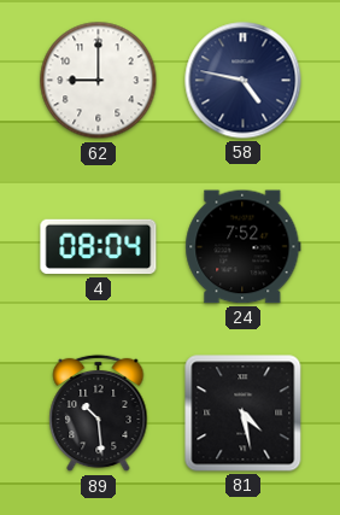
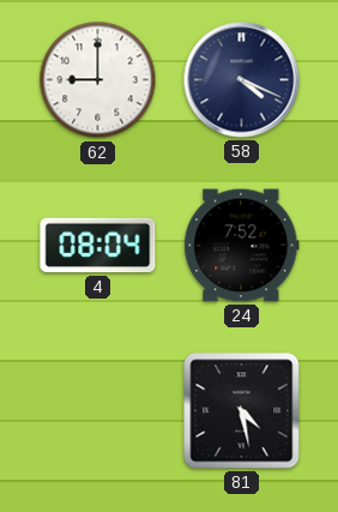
58: 4:47 -> 4:19 (242, 80)
89: 10:29 -> none (99, 414)
